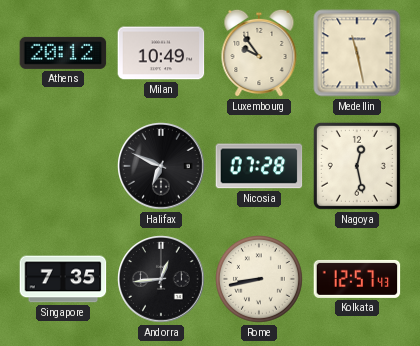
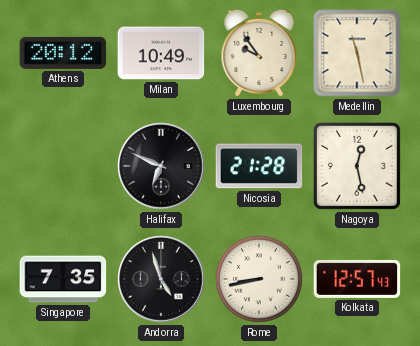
Nicosia: 07:28 -> 21:28 (259, 166)
Andorra: 12:44 -> 4:57 (161, 279)
